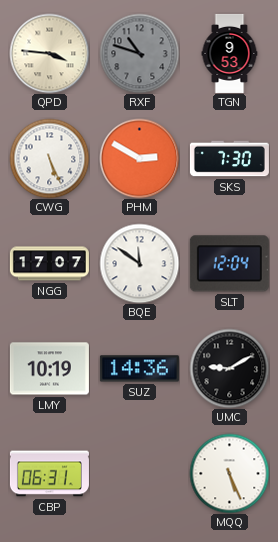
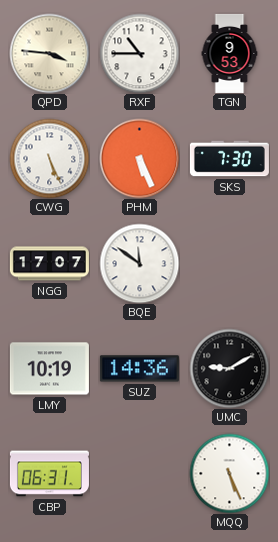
RXF: 10:48 -> 10:45 (139, 53)
RXF dial: grey -> white (139, 53)
PHM: 2:50 -> 5:26 (139, 158)
SLT: 12:04 -> none (229, 264)
